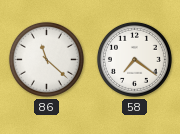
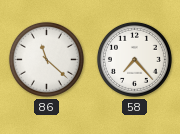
58: 7:21 -> 7:23 (134, 59)
